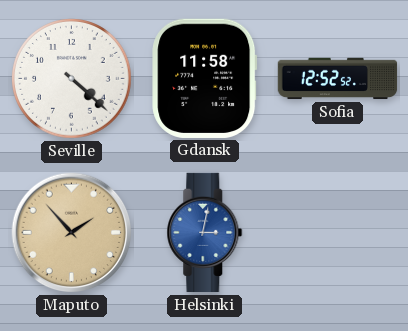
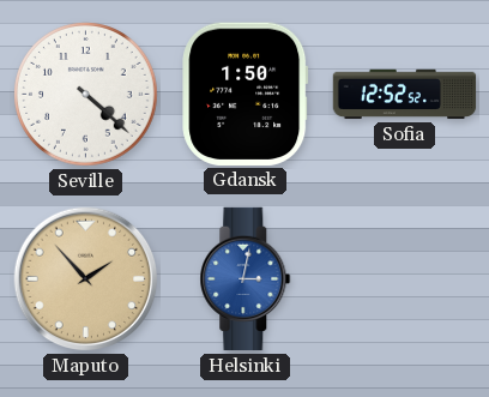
Gdansk: 11:58 -> 1:50 (246, 94)
